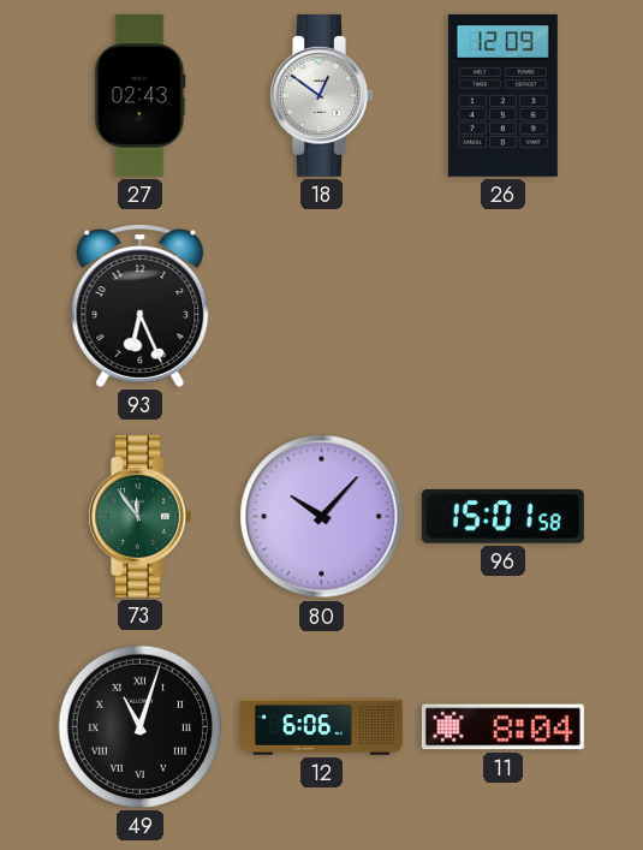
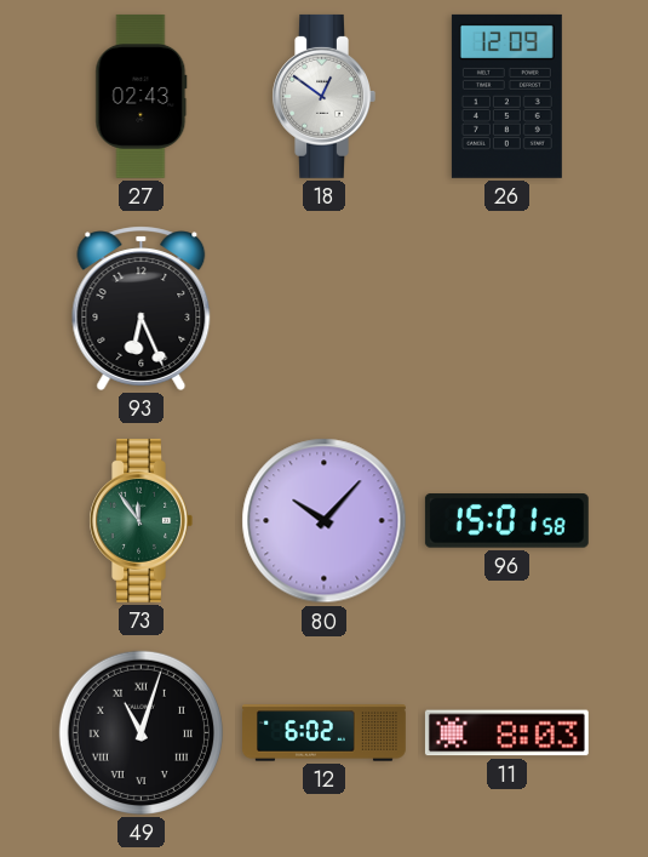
12: 6:06 -> 6:02 (325, 733)
11: 8:04 -> 8:03 (506, 733)
